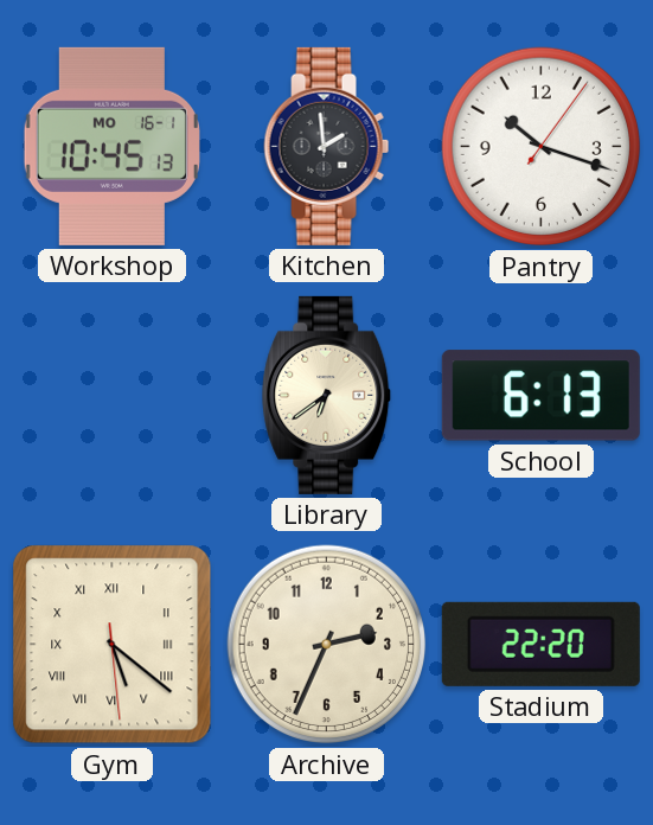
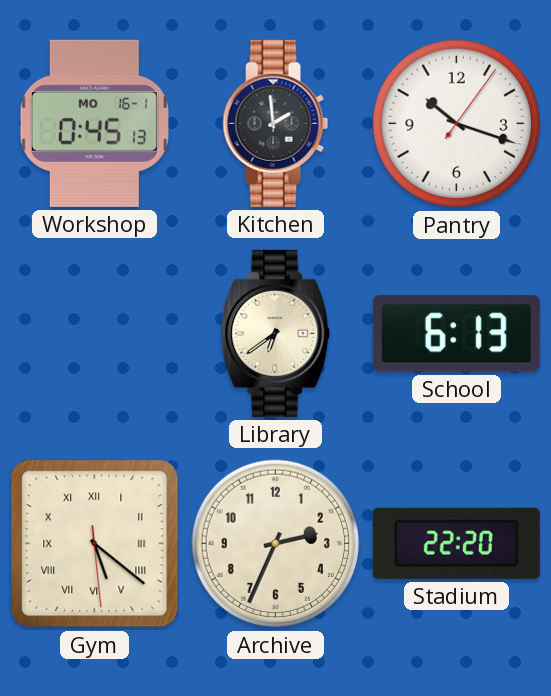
Workshop: 10:45 -> 0:45 (94, 123)
